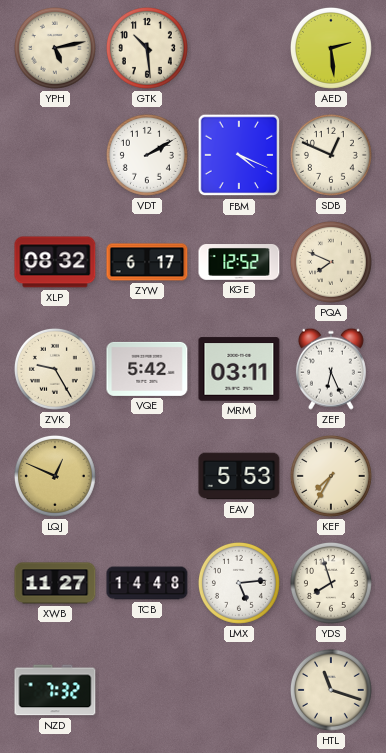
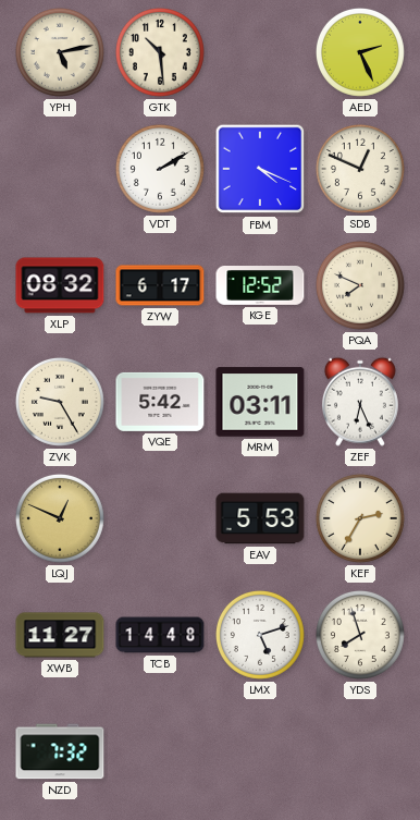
AED: 2:29 -> 2:26 (360, 52)
KEF: 7:35 -> 2:35 (360, 518)
LMX: 5:14 -> 5:12 (260, 635)
HTL: 11:18 -> none (331, 690)
